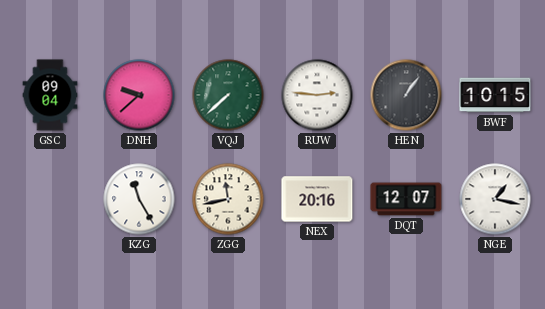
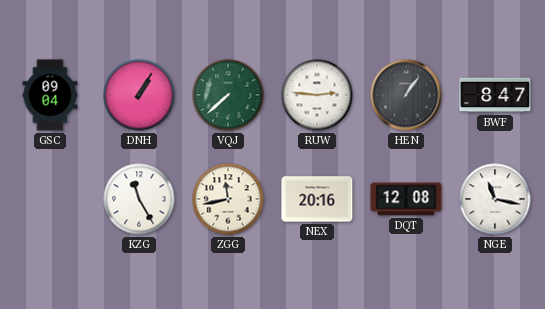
DNH: 9:38 -> 1:05 (139, 95)
BWF: 10:15 -> 8:47 (495, 95)
DQT: 12:07 -> 12:08 (406, 199)
NGE: 1:17 -> 11:17 (495, 199)
